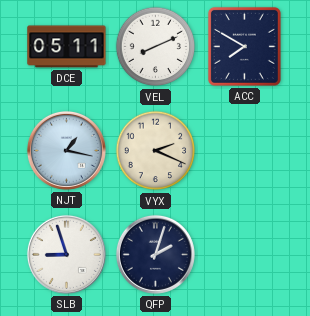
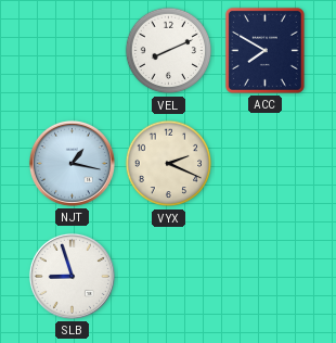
DCE: 05:11 -> none (67, 47)
QFP: 2:03 -> none (155, 254)
